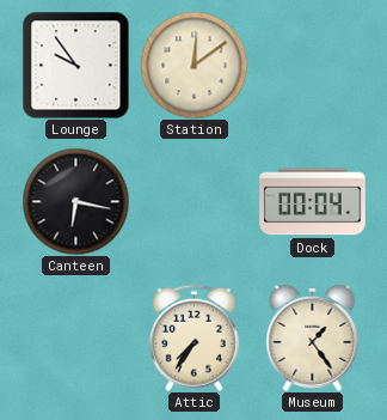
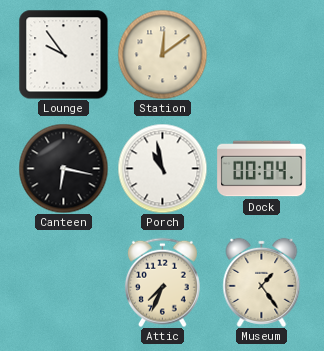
Porch: none -> 10:58 (162, 168)
Attic: 7:36 -> 7:34 (162, 282)
